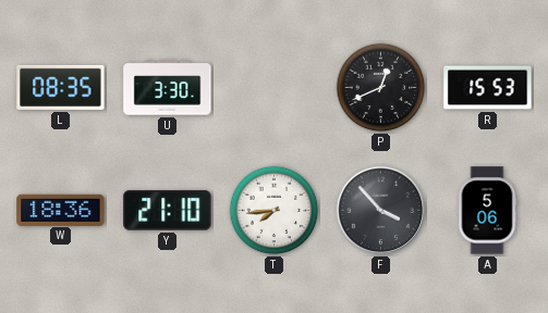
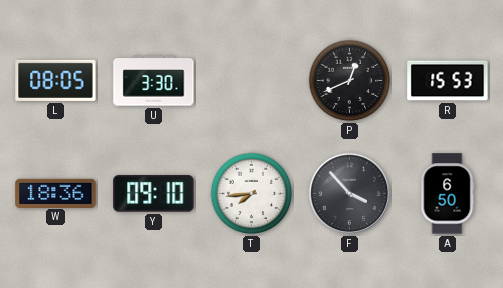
L: 08:35 -> 08:05 (56, 80)
Y: 21:10 -> 09:10 (154, 194)
A: 5:06 -> 6:50 (447, 194)
